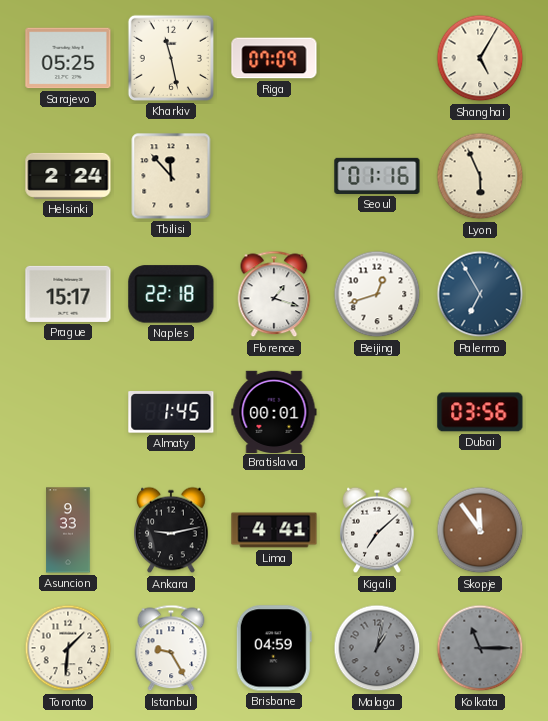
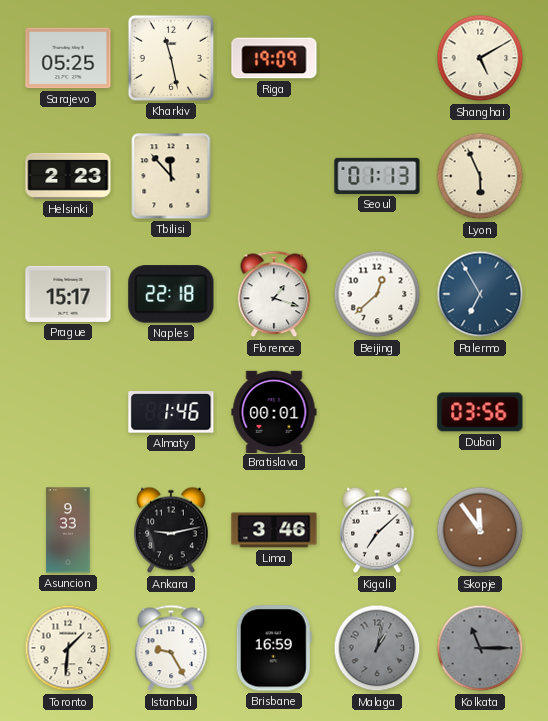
Riga: 07:09 -> 19:09 (274, 58)
Shanghai: 5:05 -> 5:10 (480, 58)
Helsinki: 2:24 -> 2:23 (68, 176)
Seoul: 01:16 -> 01:13 (377, 176)
Beijing: 12:42 -> 12:38 (377, 294)
Almaty: 1:45 -> 1:46 (171, 412)
Lima: 4:41 -> 3:46 (274, 530)
Brisbane: 04:59 -> 16:59 (274, 648)
